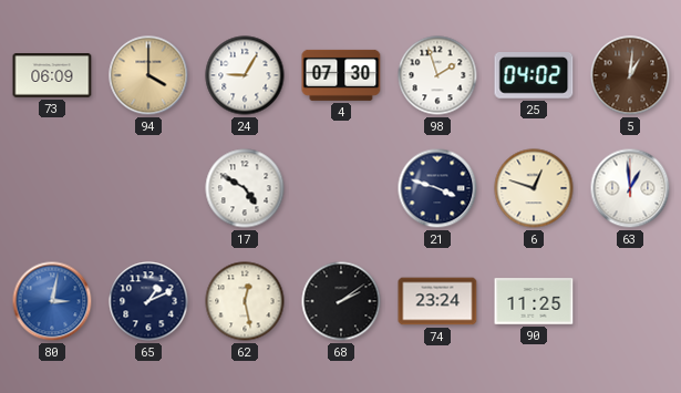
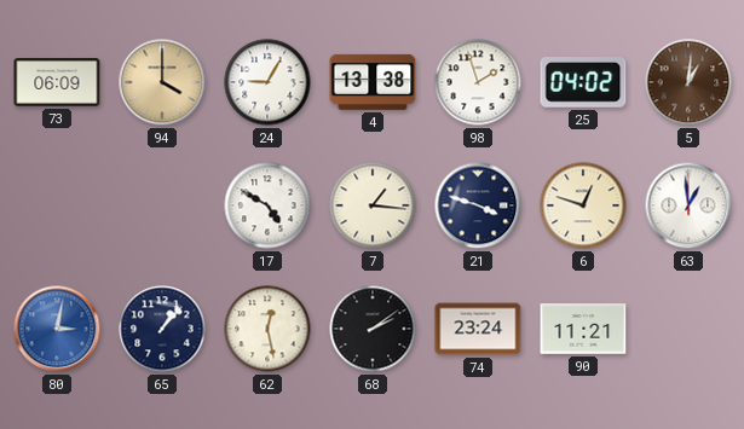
4: 07:30 -> 13:38 (373, 82)
7: none -> 1:16 (373, 205)
65: 1:11 -> 1:07 (162, 329)
90: 11:25 -> 11:21 (583, 329)
